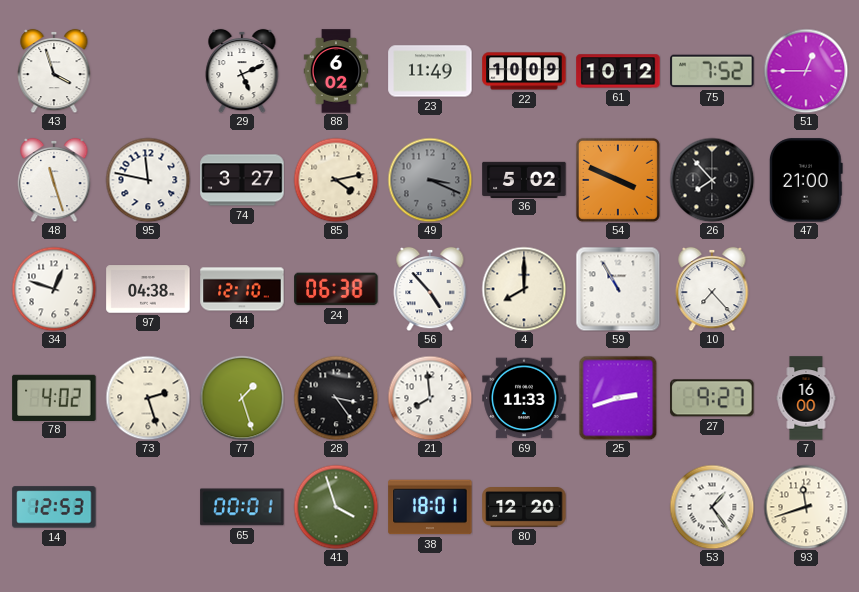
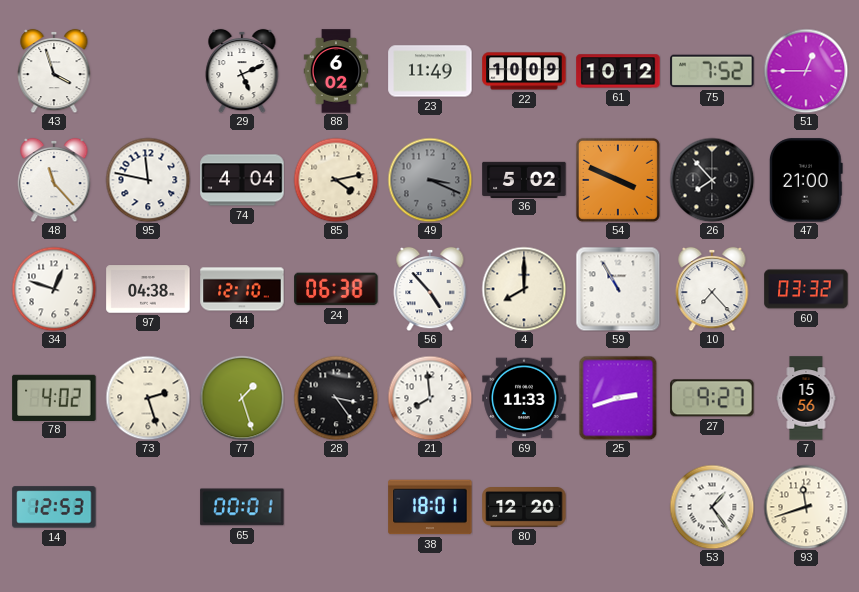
48: 11:27 -> 11:23 (54, 180)
74: 3:27 -> 4:04 (242, 180)
60: none -> 03:32 (806, 289)
7: 16:00 -> 15:56 (806, 398)
41: 3:57 -> none (336, 507)
